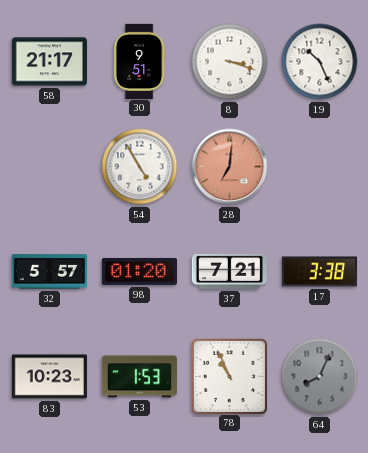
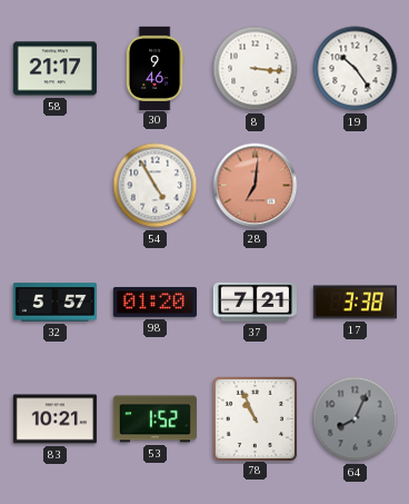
30: 9:51 -> 9:46 (154, 68)
8: 3:18 -> 3:16 (256, 69)
19: 10:26 -> 10:24 (356, 69)
83: 10:23 -> 10:21 (54, 419)
53: 1:53 -> 1:52 (154, 419)
